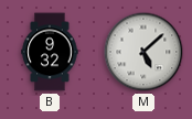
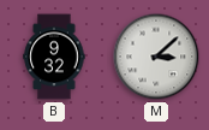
M: 5:08 -> 3:08 (156, 57)
